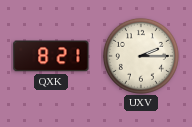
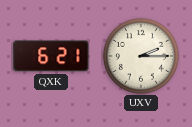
QXK: 8:21 -> 6:21 (51, 56)
